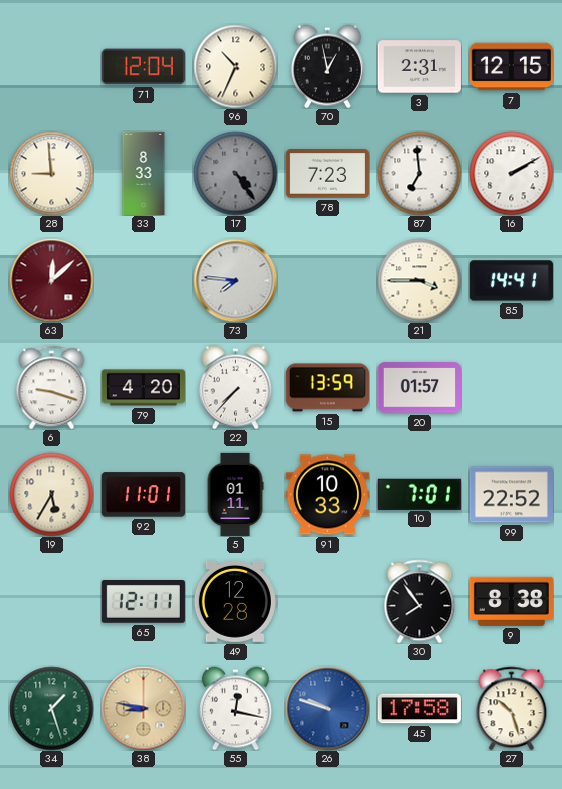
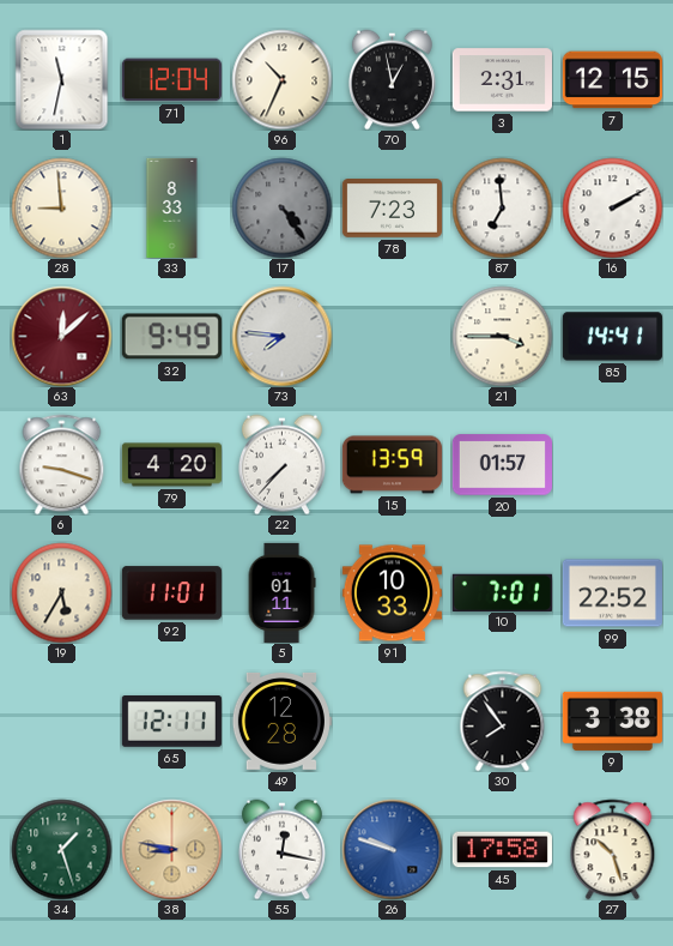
1: none -> 11:32 (62, 79)
32: none -> 9:49 (171, 337)
9: 8:38 -> 3:38 (612, 721)
